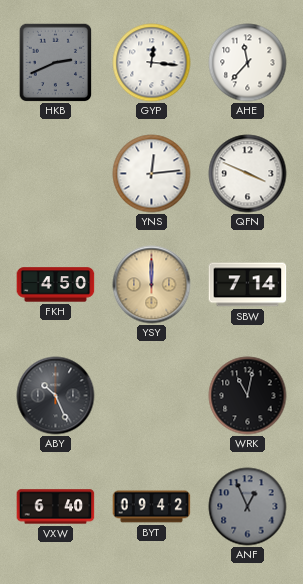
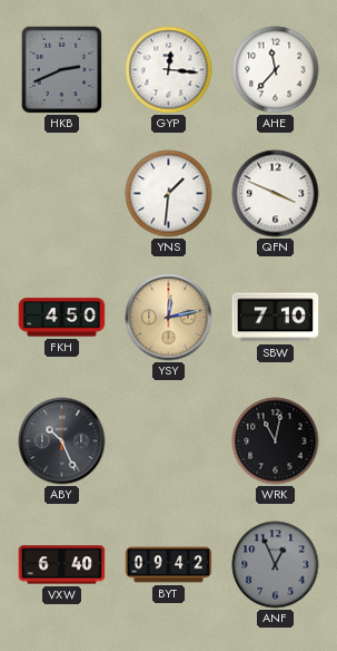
YNS: 12:14 -> 1:31 (169, 194)
YSY: 12:00 -> 12:13 (169, 318)
SBW: 7:14 -> 7:10 (276, 318)
